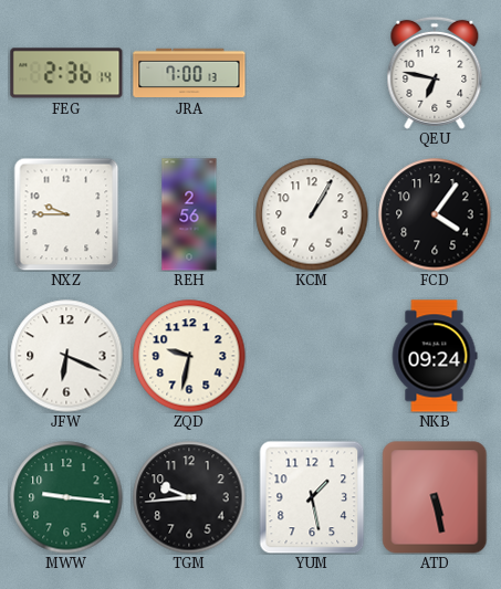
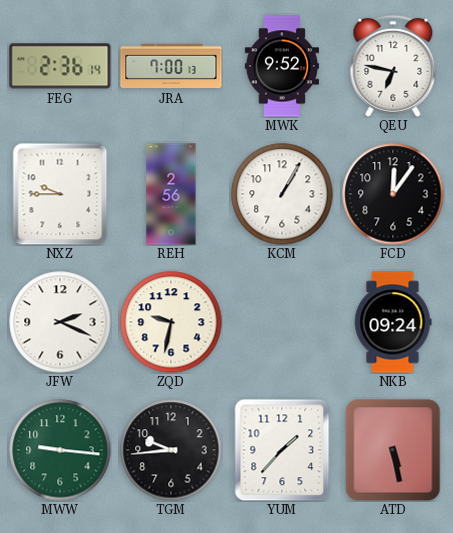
MWK: none -> 9:52 (282, 66)
FCD: 4:06 -> 12:06 (393, 194)
JFW: 6:19 -> 2:19 (60, 322)
YUM: 1:28 -> 1:37 (282, 450)
